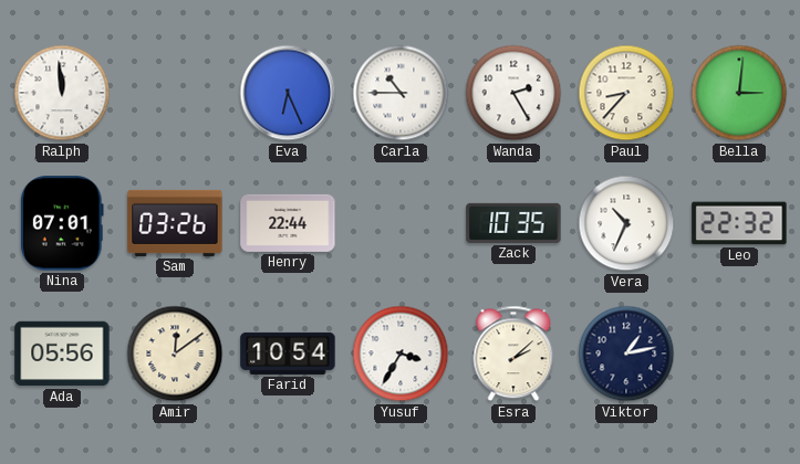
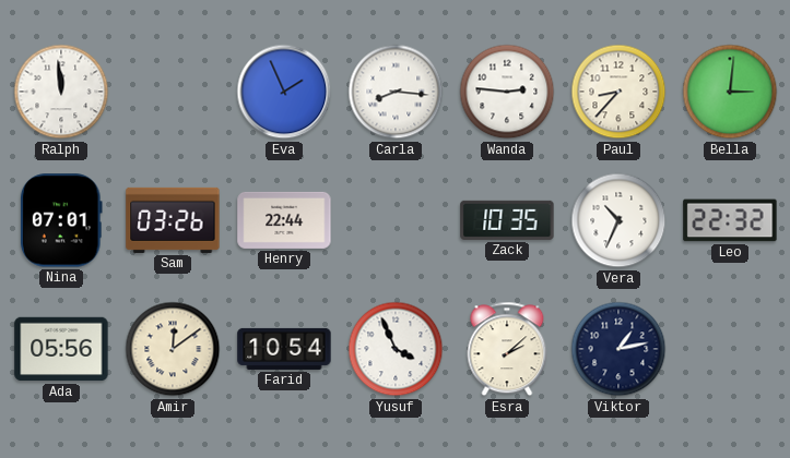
Eva: 6:26 -> 1:56 (284, 92)
Carla: 10:45 -> 8:16 (396, 92)
Wanda: 2:25 -> 2:46 (507, 92)
Yusuf: 3:35 -> 3:56 (396, 349)
